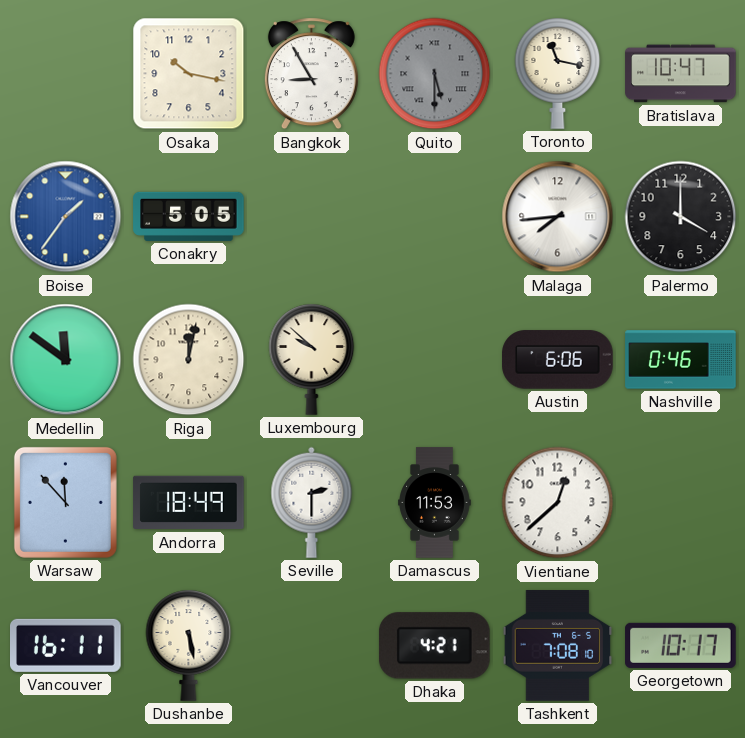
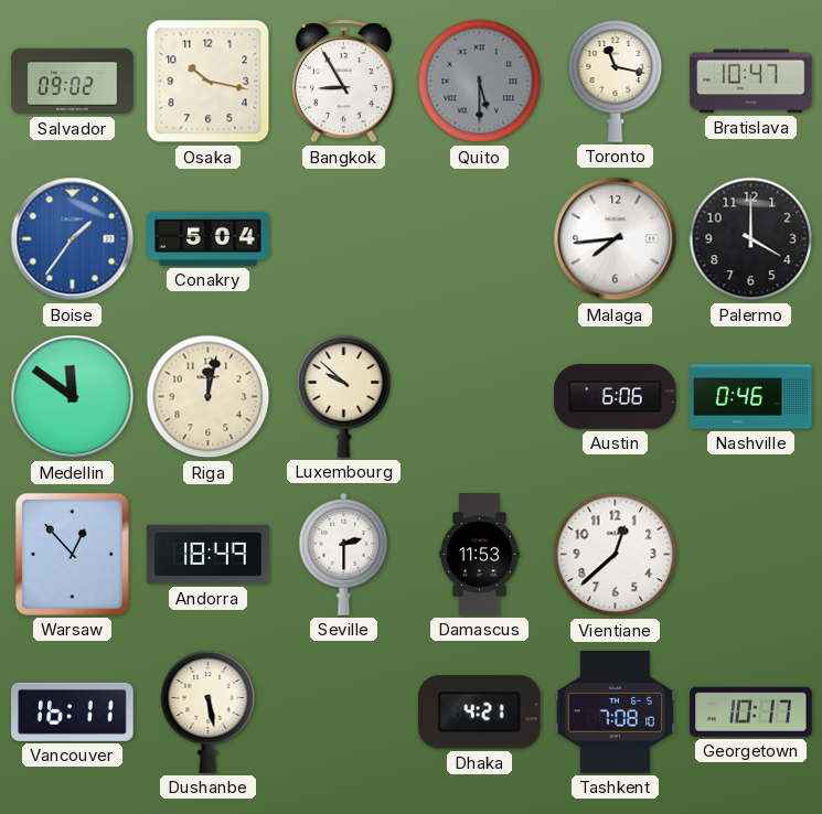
Salvador: none -> 09:02 (73, 82)
Conakry: 5:05 -> 5:04 (209, 238)
Warsaw: 11:53 -> 12:53 (72, 554)
